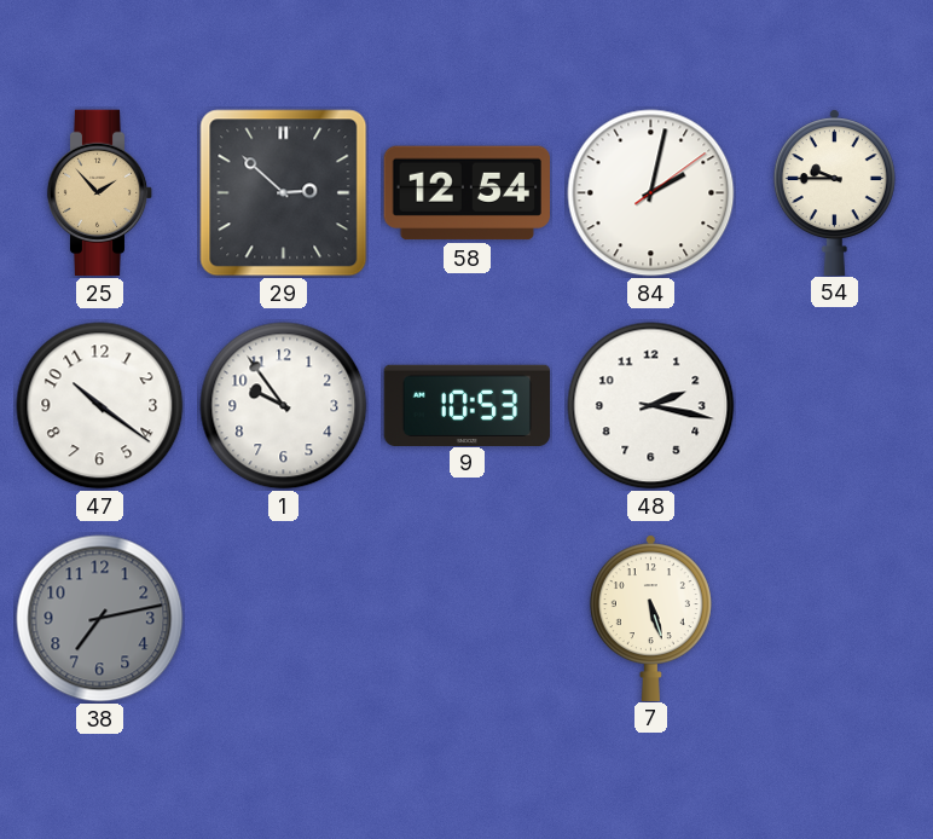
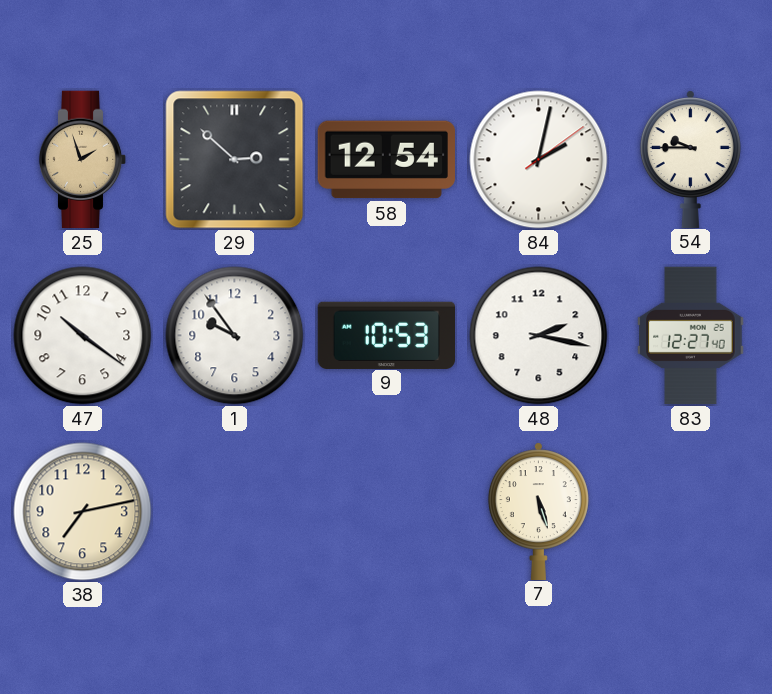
25: 1:53 -> 1:57 (83, 160)
83: none -> 12:27 (691, 336)
38 dial: grey -> cream (83, 512)
